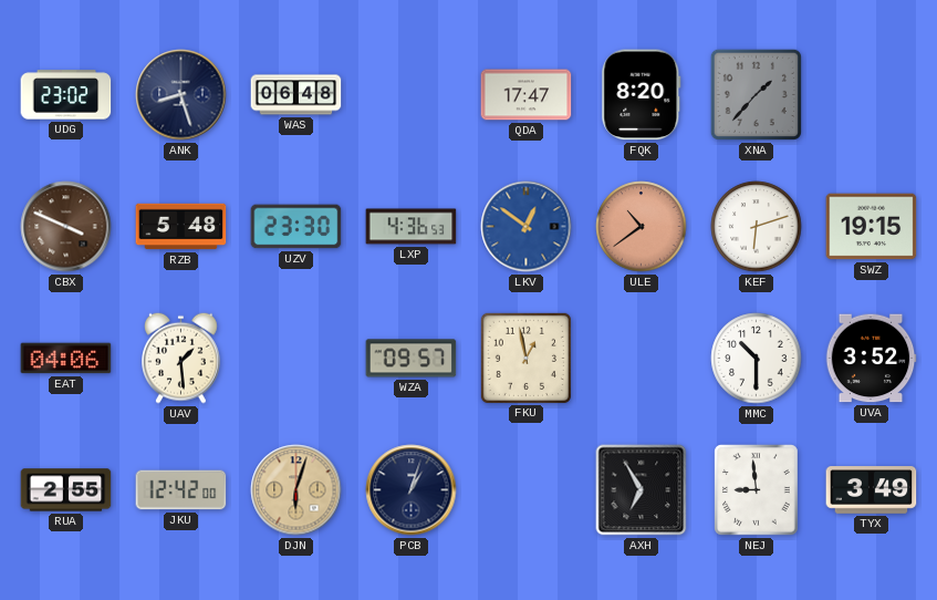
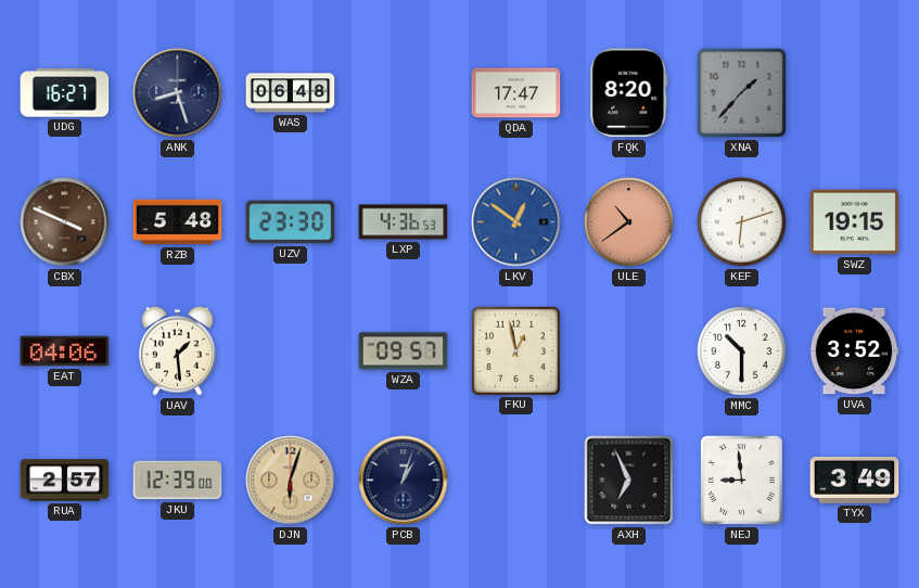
UDG: 23:02 -> 16:27 (65, 93)
RUA: 2:55 -> 2:57 (65, 481)
JKU: 12:42 -> 12:39 (178, 481)
AXH: 6:55 -> 6:56 (629, 481)
